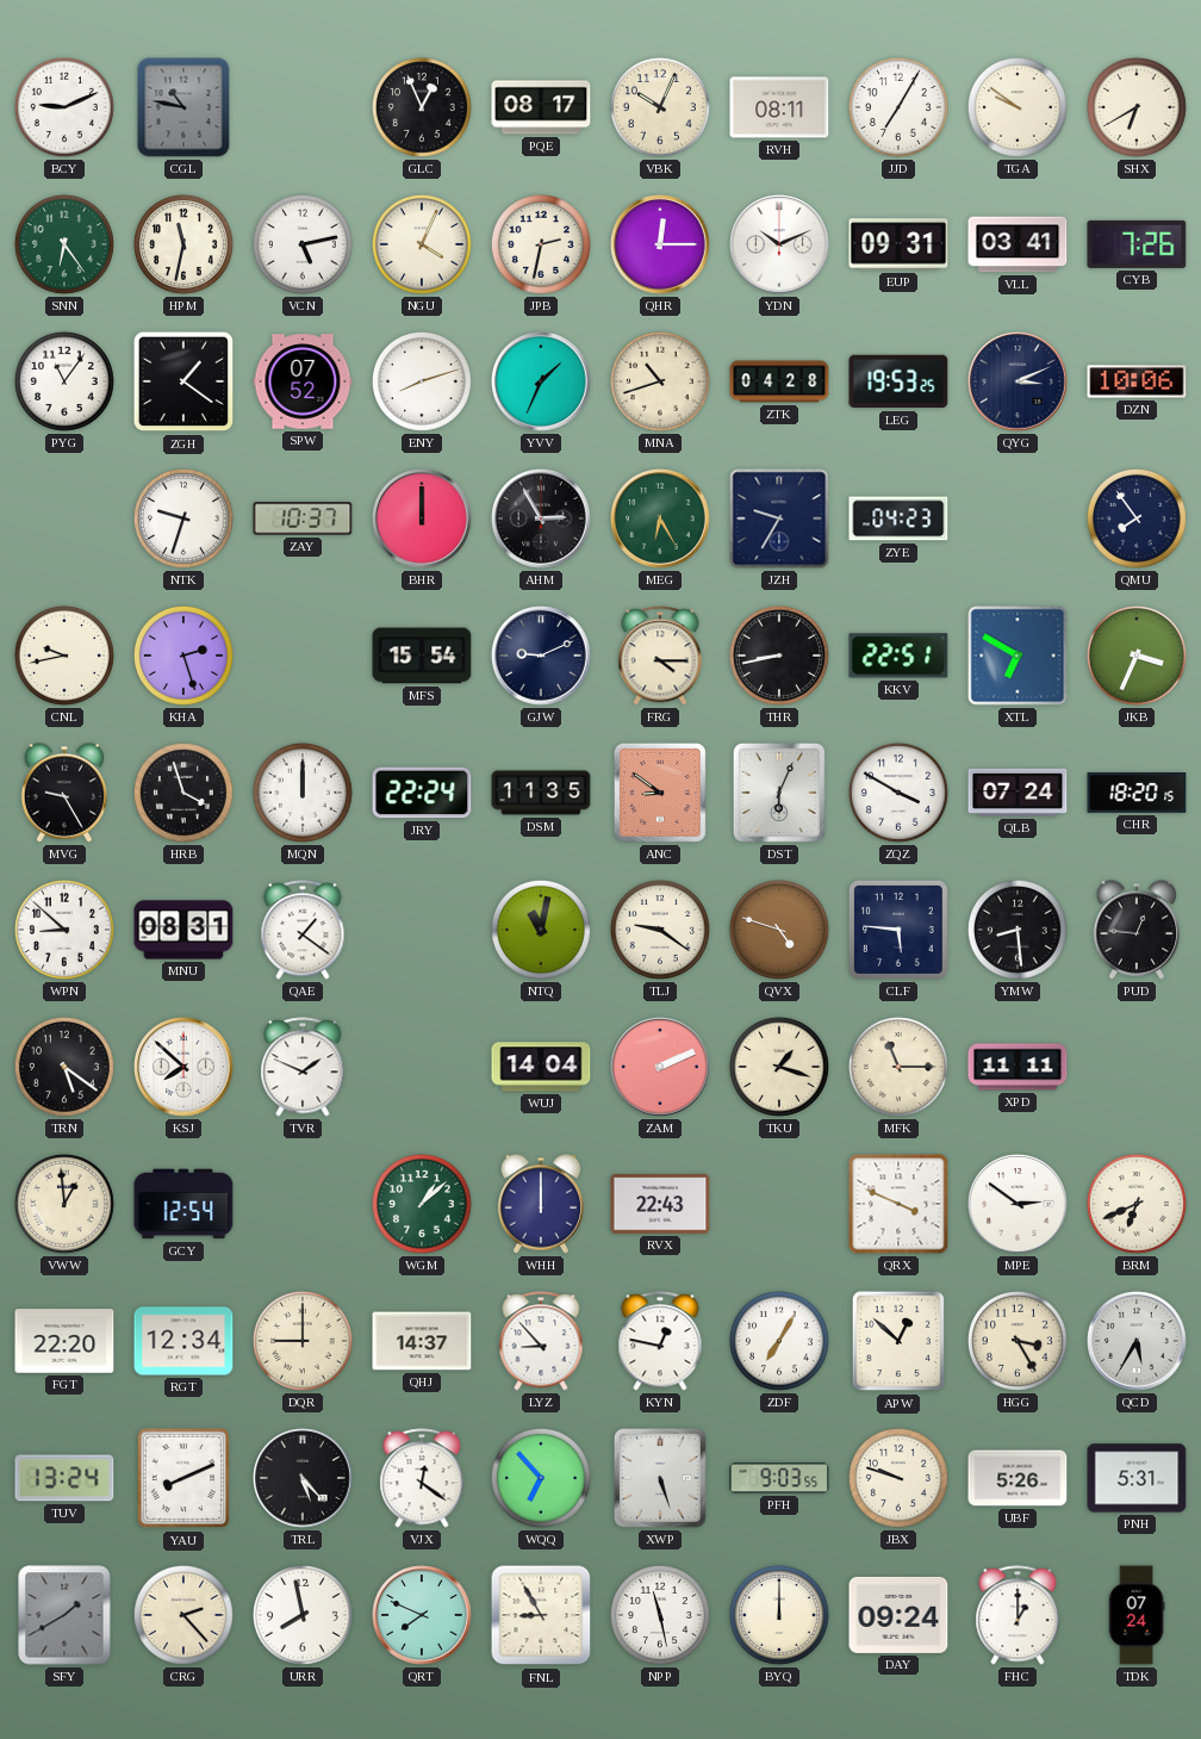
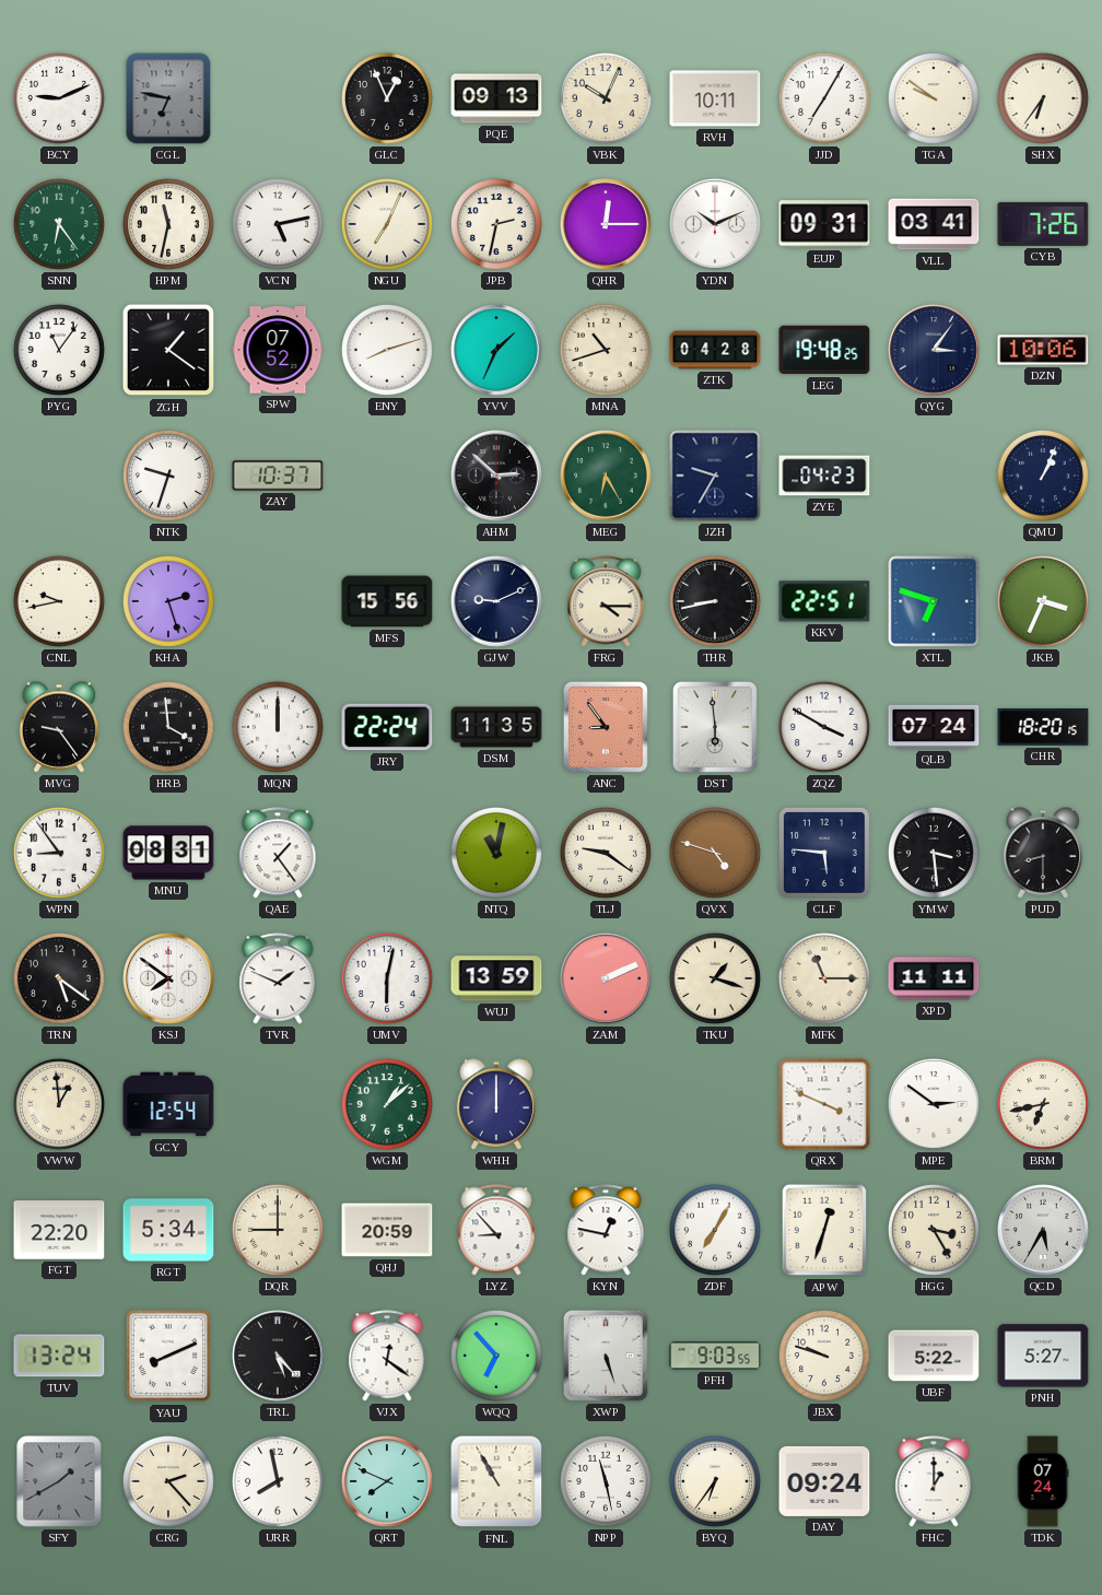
CGL: 10:47 -> 6:47 (168, 98)
PQE: 08:17 -> 09:13 (496, 98)
RVH: 08:11 -> 10:11 (715, 98)
SHX: 6:40 -> 6:36 (1043, 98)
NGU: 4:04 -> 7:04 (387, 224)
LEG: 19:53 -> 19:48 (824, 350)
QYG: 3:11 -> 3:06 (934, 350)
BHR: 12:00 -> none (422, 518)
AHM: 2:55 -> 2:52 (496, 476)
QMU: 7:54 -> 1:04 (1043, 476)
MFS: 15:54 -> 15:56 (387, 601)
XTL: 6:50 -> 6:48 (934, 601)
MVG: 9:25 -> 9:24 (59, 727)
HRB: 3:57 -> 3:59 (168, 727)
ANC: 8:51 -> 8:54 (606, 727)
DST: 6:04 -> 5:59 (715, 727)
WPN: 8:52 -> 8:54 (59, 853)
QAE: 1:21 -> 1:24 (278, 853)
YMW: 8:29 -> 3:29 (934, 853)
PUD: 12:46 -> 8:30 (1043, 853)
KSJ: 7:52 -> 7:51 (168, 978)
UMV: none -> 6:02 (387, 978)
WUJ: 14:04 -> 13:59 (496, 978)
RVX: 22:43 -> none (660, 1204)
BRM: 6:41 -> 6:43 (1043, 1104)
RGT: 12:34 -> 5:34 (168, 1230)
QHJ: 14:37 -> 20:59 (387, 1230)
APW: 12:52 -> 12:33 (824, 1230)
UBF: 5:26 -> 5:22 (934, 1356)
PNH: 5:31 -> 5:27 (1043, 1356)
FNL: 8:55 -> 10:55 (496, 1481)
BYQ: 12:00 -> 6:36 (715, 1481)
